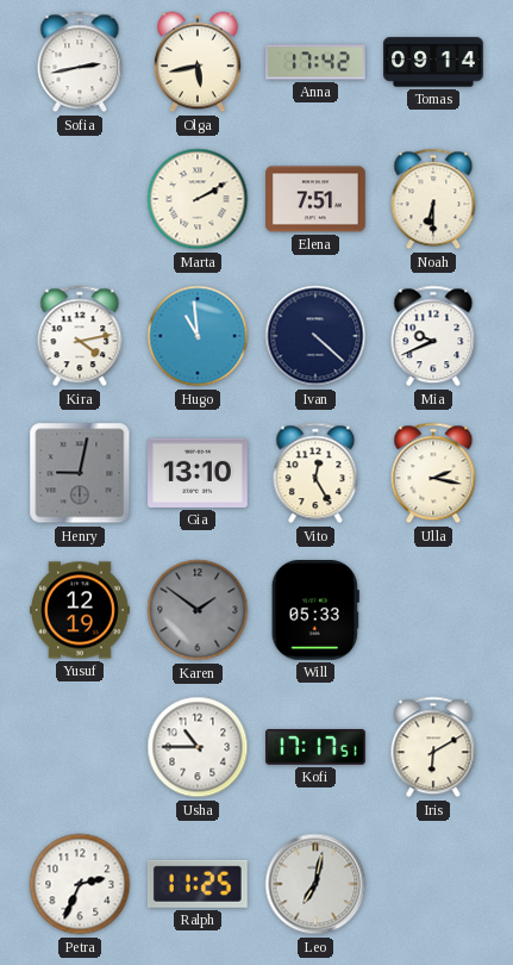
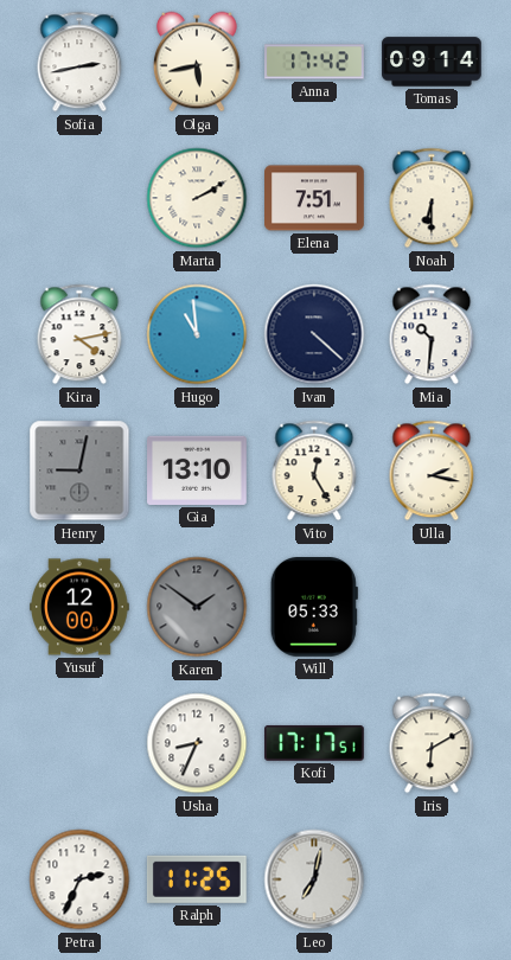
Mia: 9:41 -> 10:31 (432, 334)
Yusuf: 12:19 -> 12:00 (79, 607)
Usha: 10:45 -> 8:34 (197, 743)
